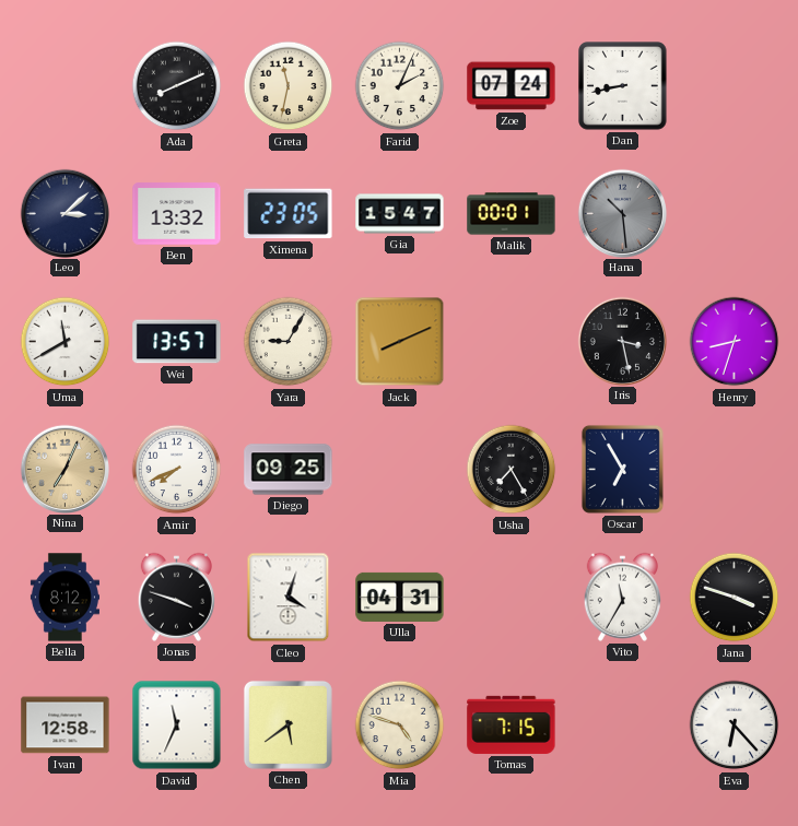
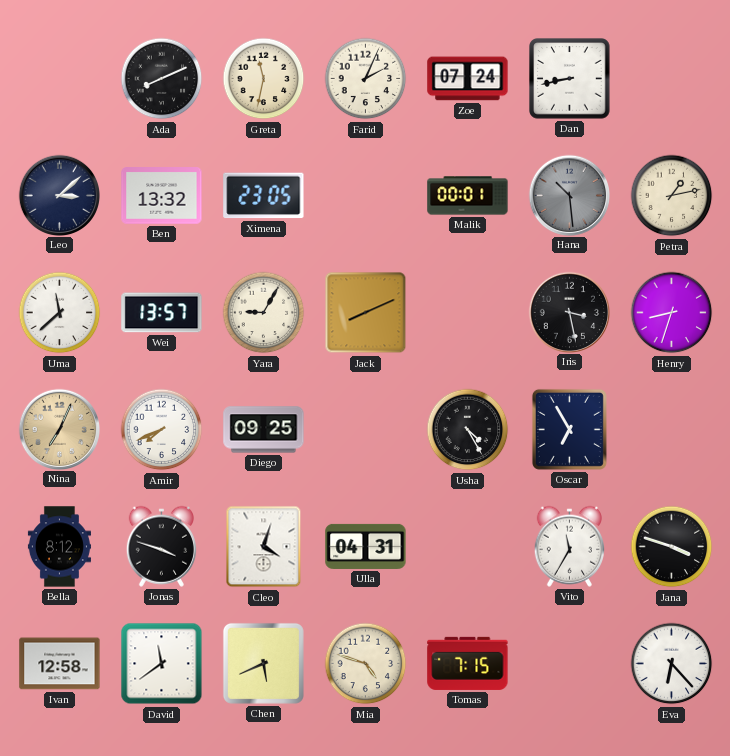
Gia: 15:47 -> none (400, 214)
Petra: none -> 1:13 (672, 196)
Uma: 11:40 -> 11:38 (60, 313)
Usha: 7:25 -> 4:25 (468, 430)
David: 11:34 -> 11:39 (162, 664)
Chen: 5:39 -> 5:41 (263, 663)
